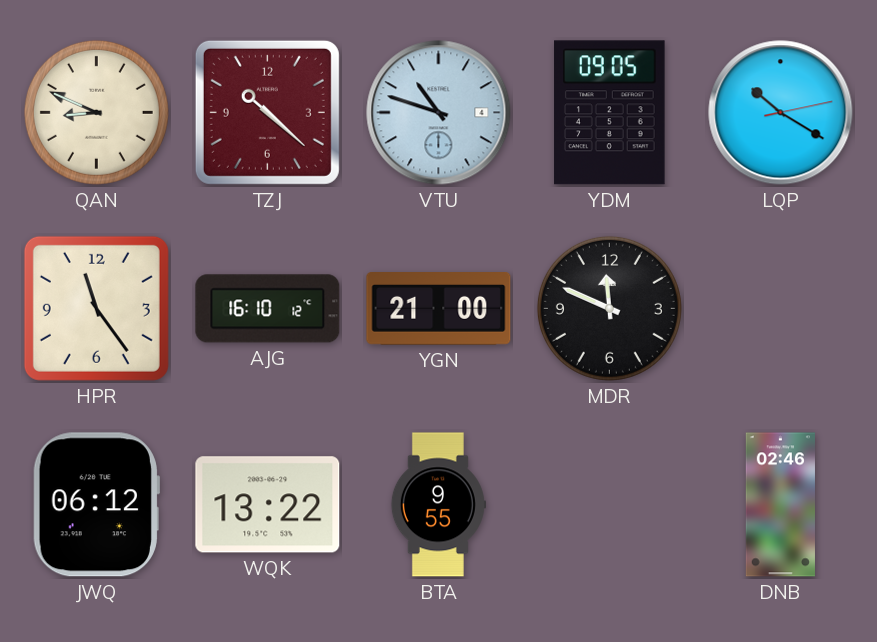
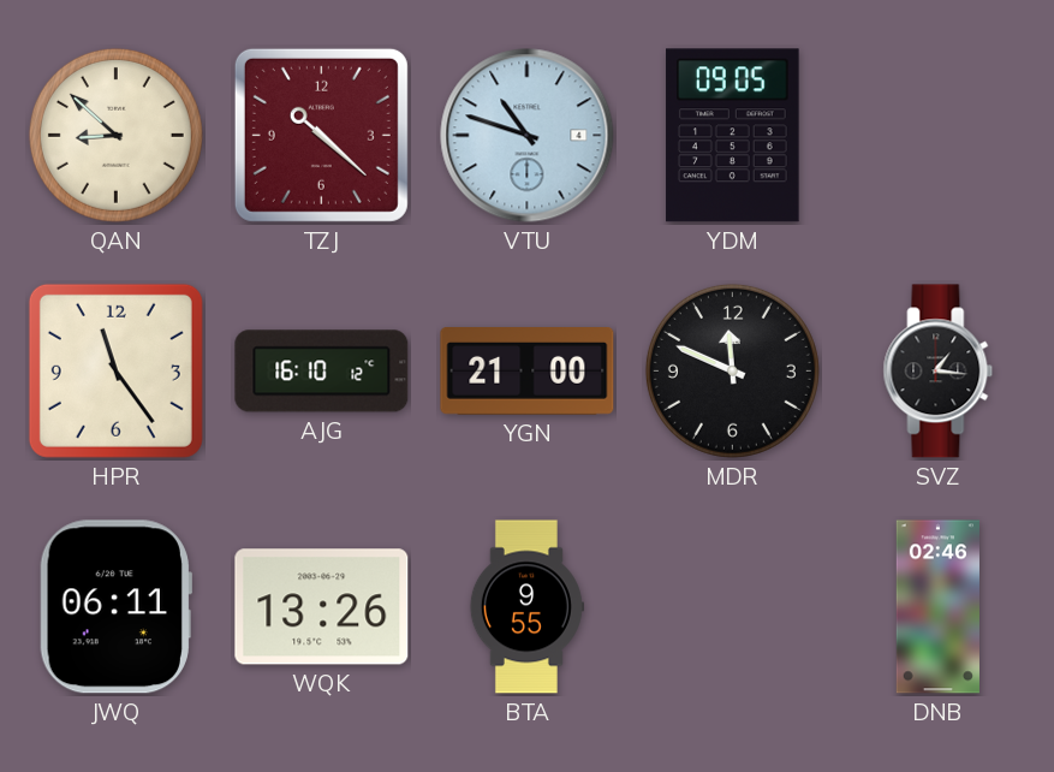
QAN: 8:49 -> 8:52 (115, 135)
LQP: 10:20 -> none (781, 113)
SVZ: none -> 1:16 (939, 372)
JWQ: 06:12 -> 06:11 (115, 607)
WQK: 13:22 -> 13:26 (322, 607)
